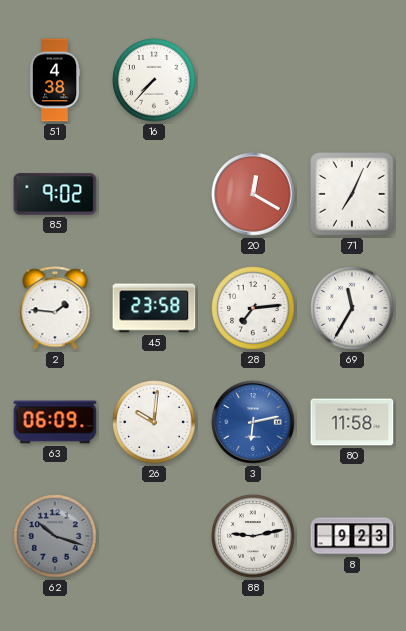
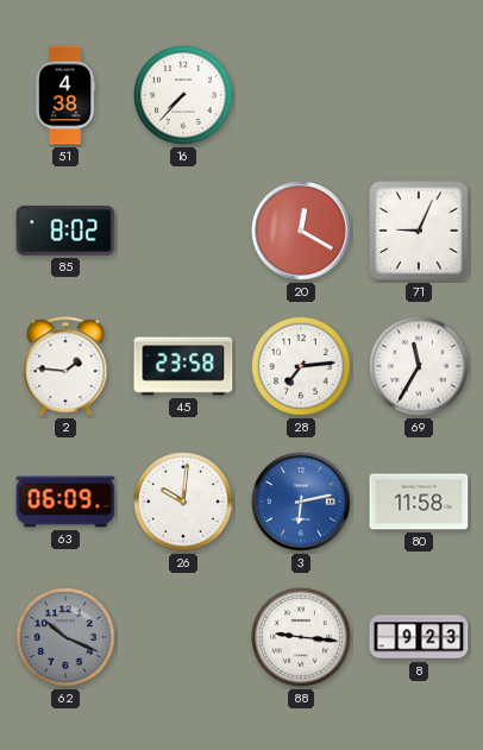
85: 9:02 -> 8:02 (65, 231)
71: 7:04 -> 9:04 (419, 231)
62: 10:18 -> 10:19 (65, 637)
88: 9:13 -> 9:16 (301, 637)
